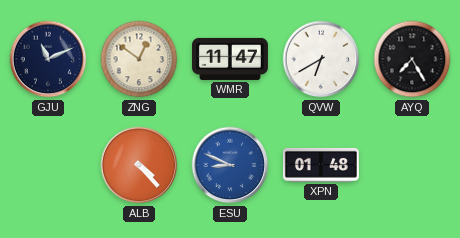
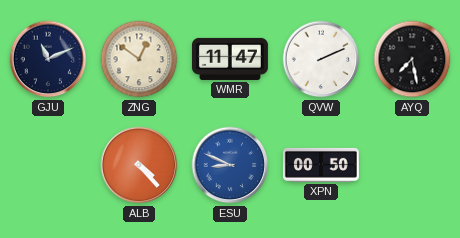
QVW: 6:40 -> 2:11 (321, 59)
AYQ: 7:25 -> 7:28 (412, 59)
XPN: 01:48 -> 00:50 (321, 165)
